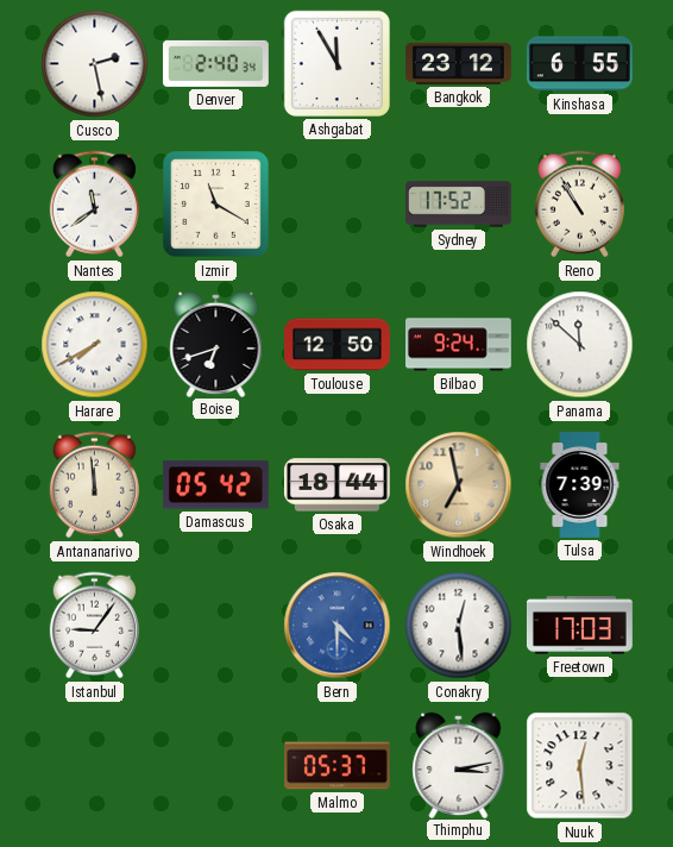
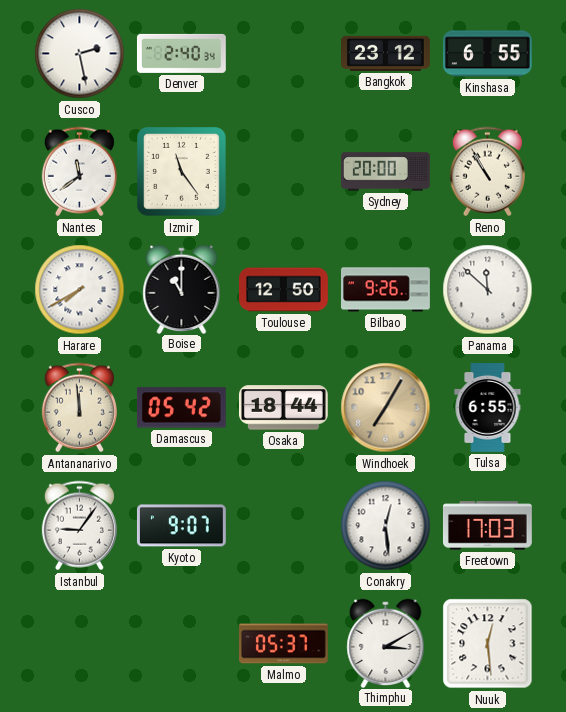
Ashgabat: 11:55 -> none (336, 63)
Izmir: 11:20 -> 11:24 (182, 172)
Sydney: 17:52 -> 20:00 (386, 172)
Boise: 6:42 -> 11:00 (182, 289)
Bilbao: 9:24 -> 9:26 (386, 290)
Windhoek: 6:58 -> 7:05 (386, 408)
Tulsa: 7:39 -> 6:55 (488, 408)
Kyoto: none -> 9:07 (181, 526)
Bern: 4:30 -> none (338, 626)
Thimphu: 3:13 -> 3:10 (386, 643)
